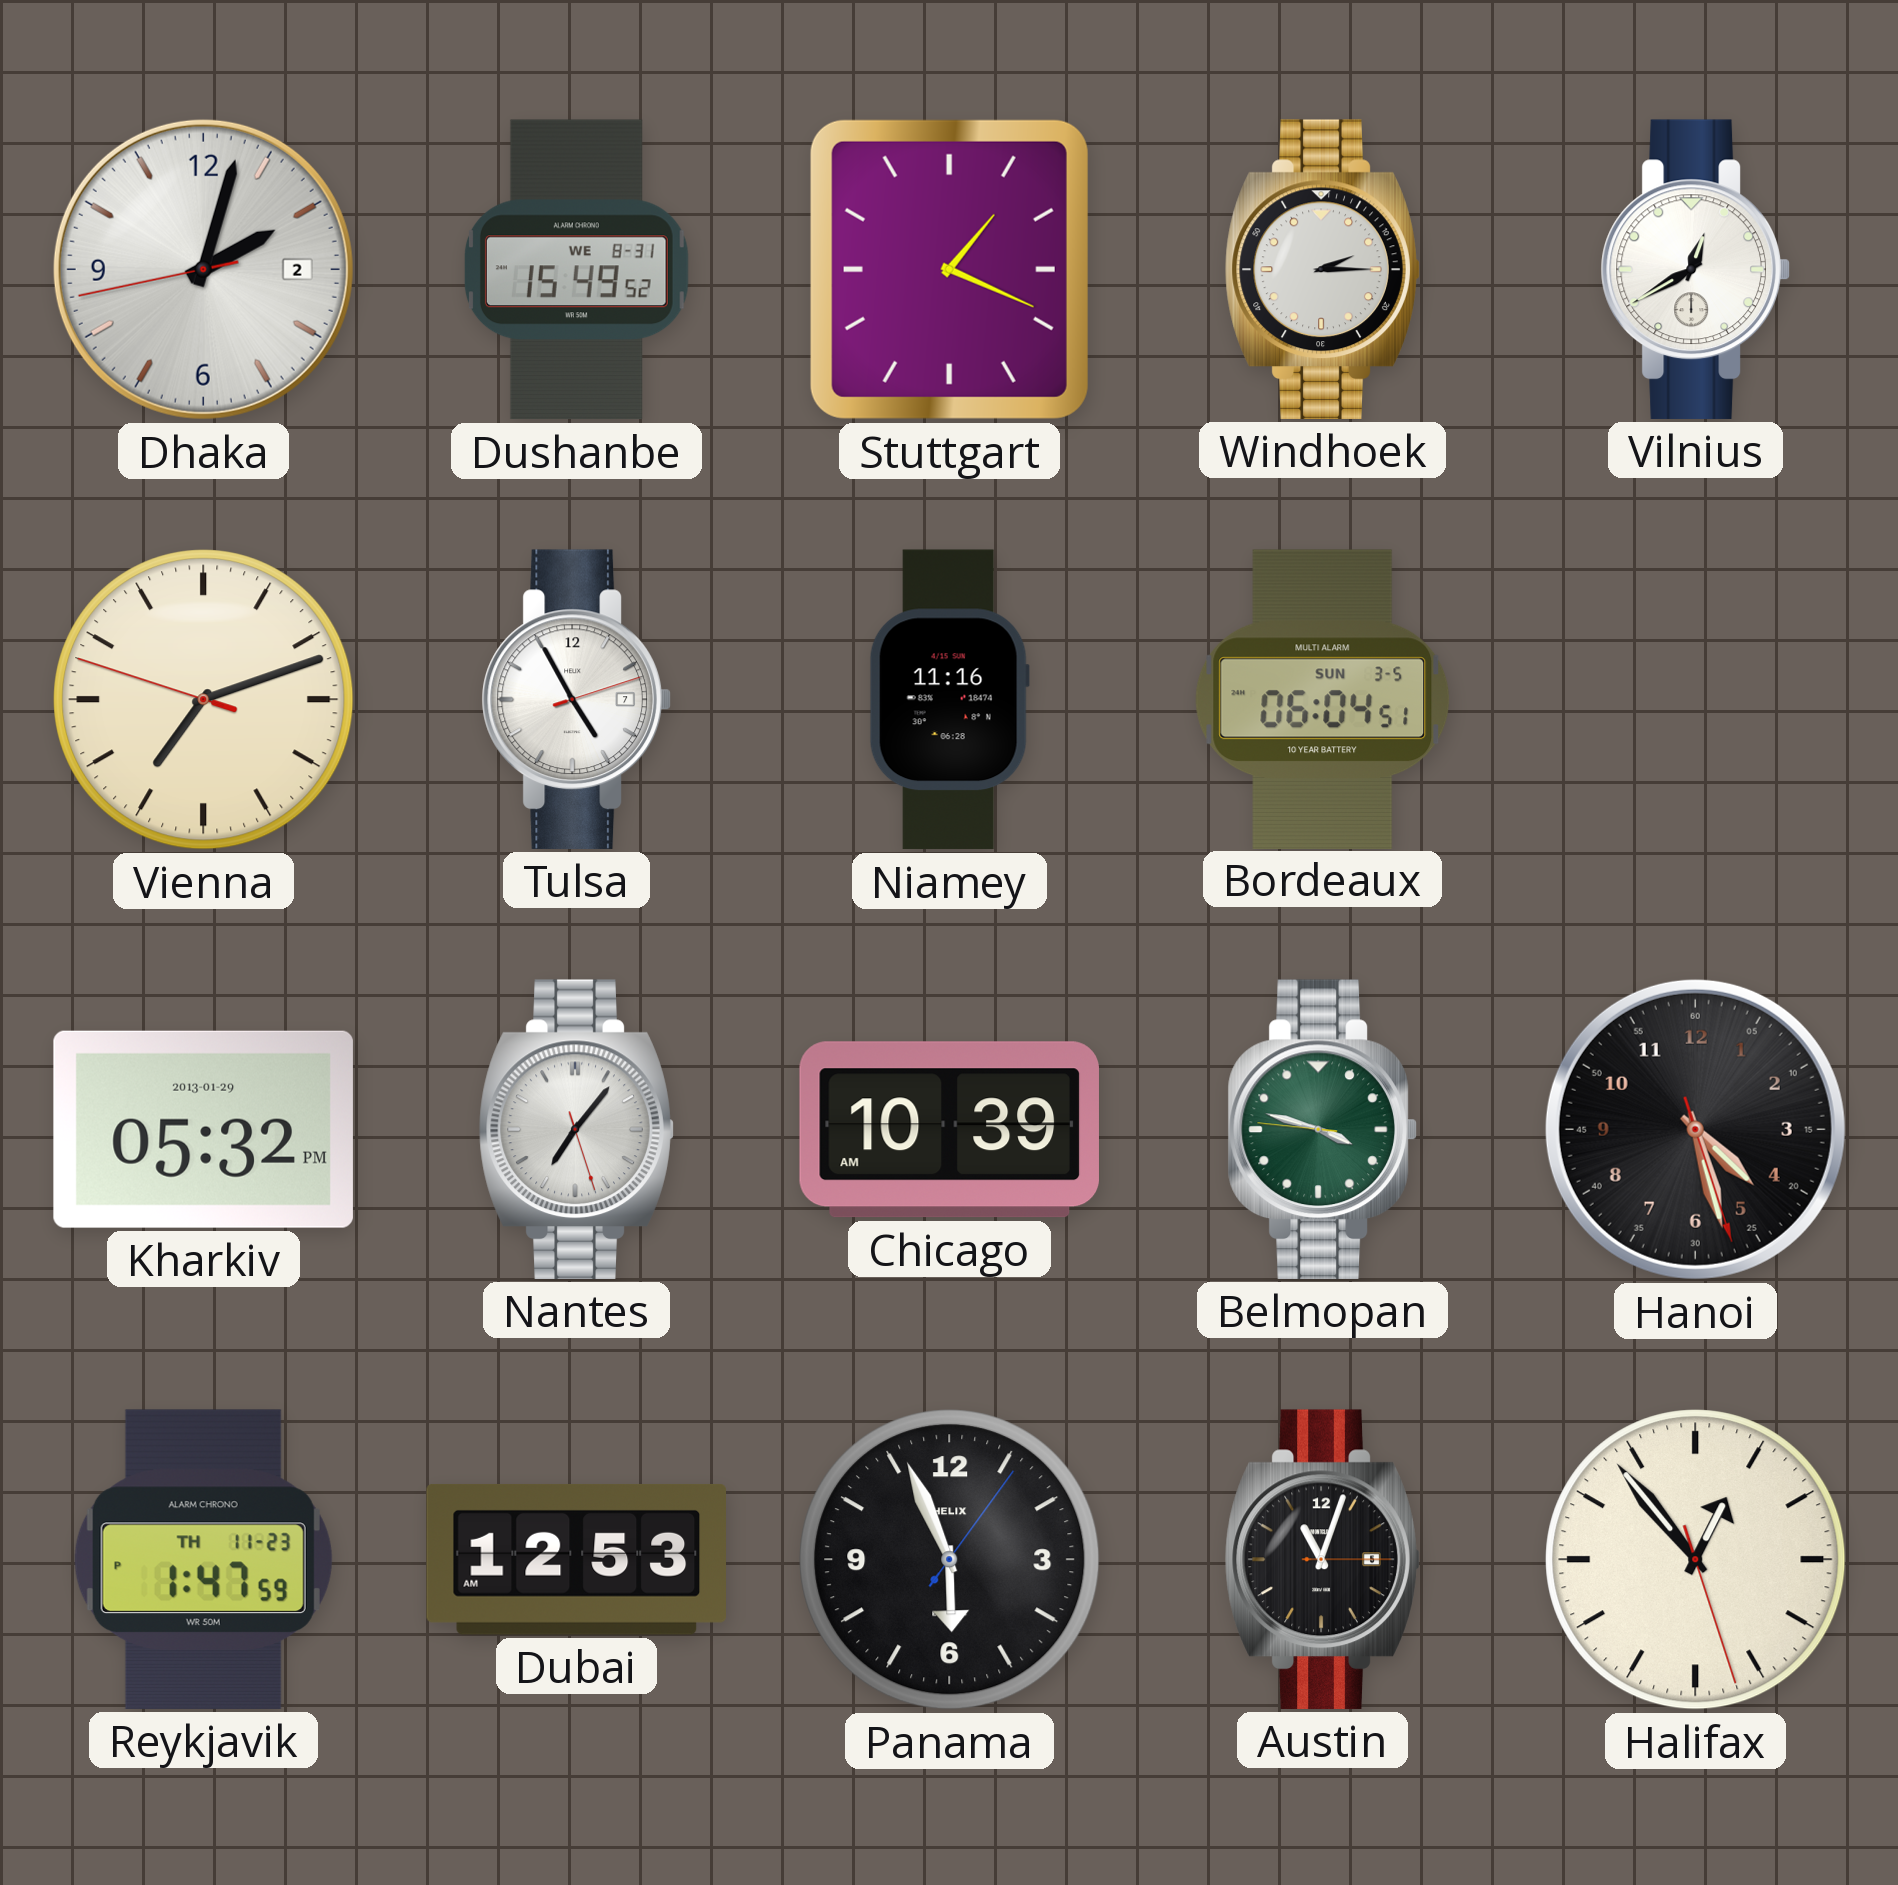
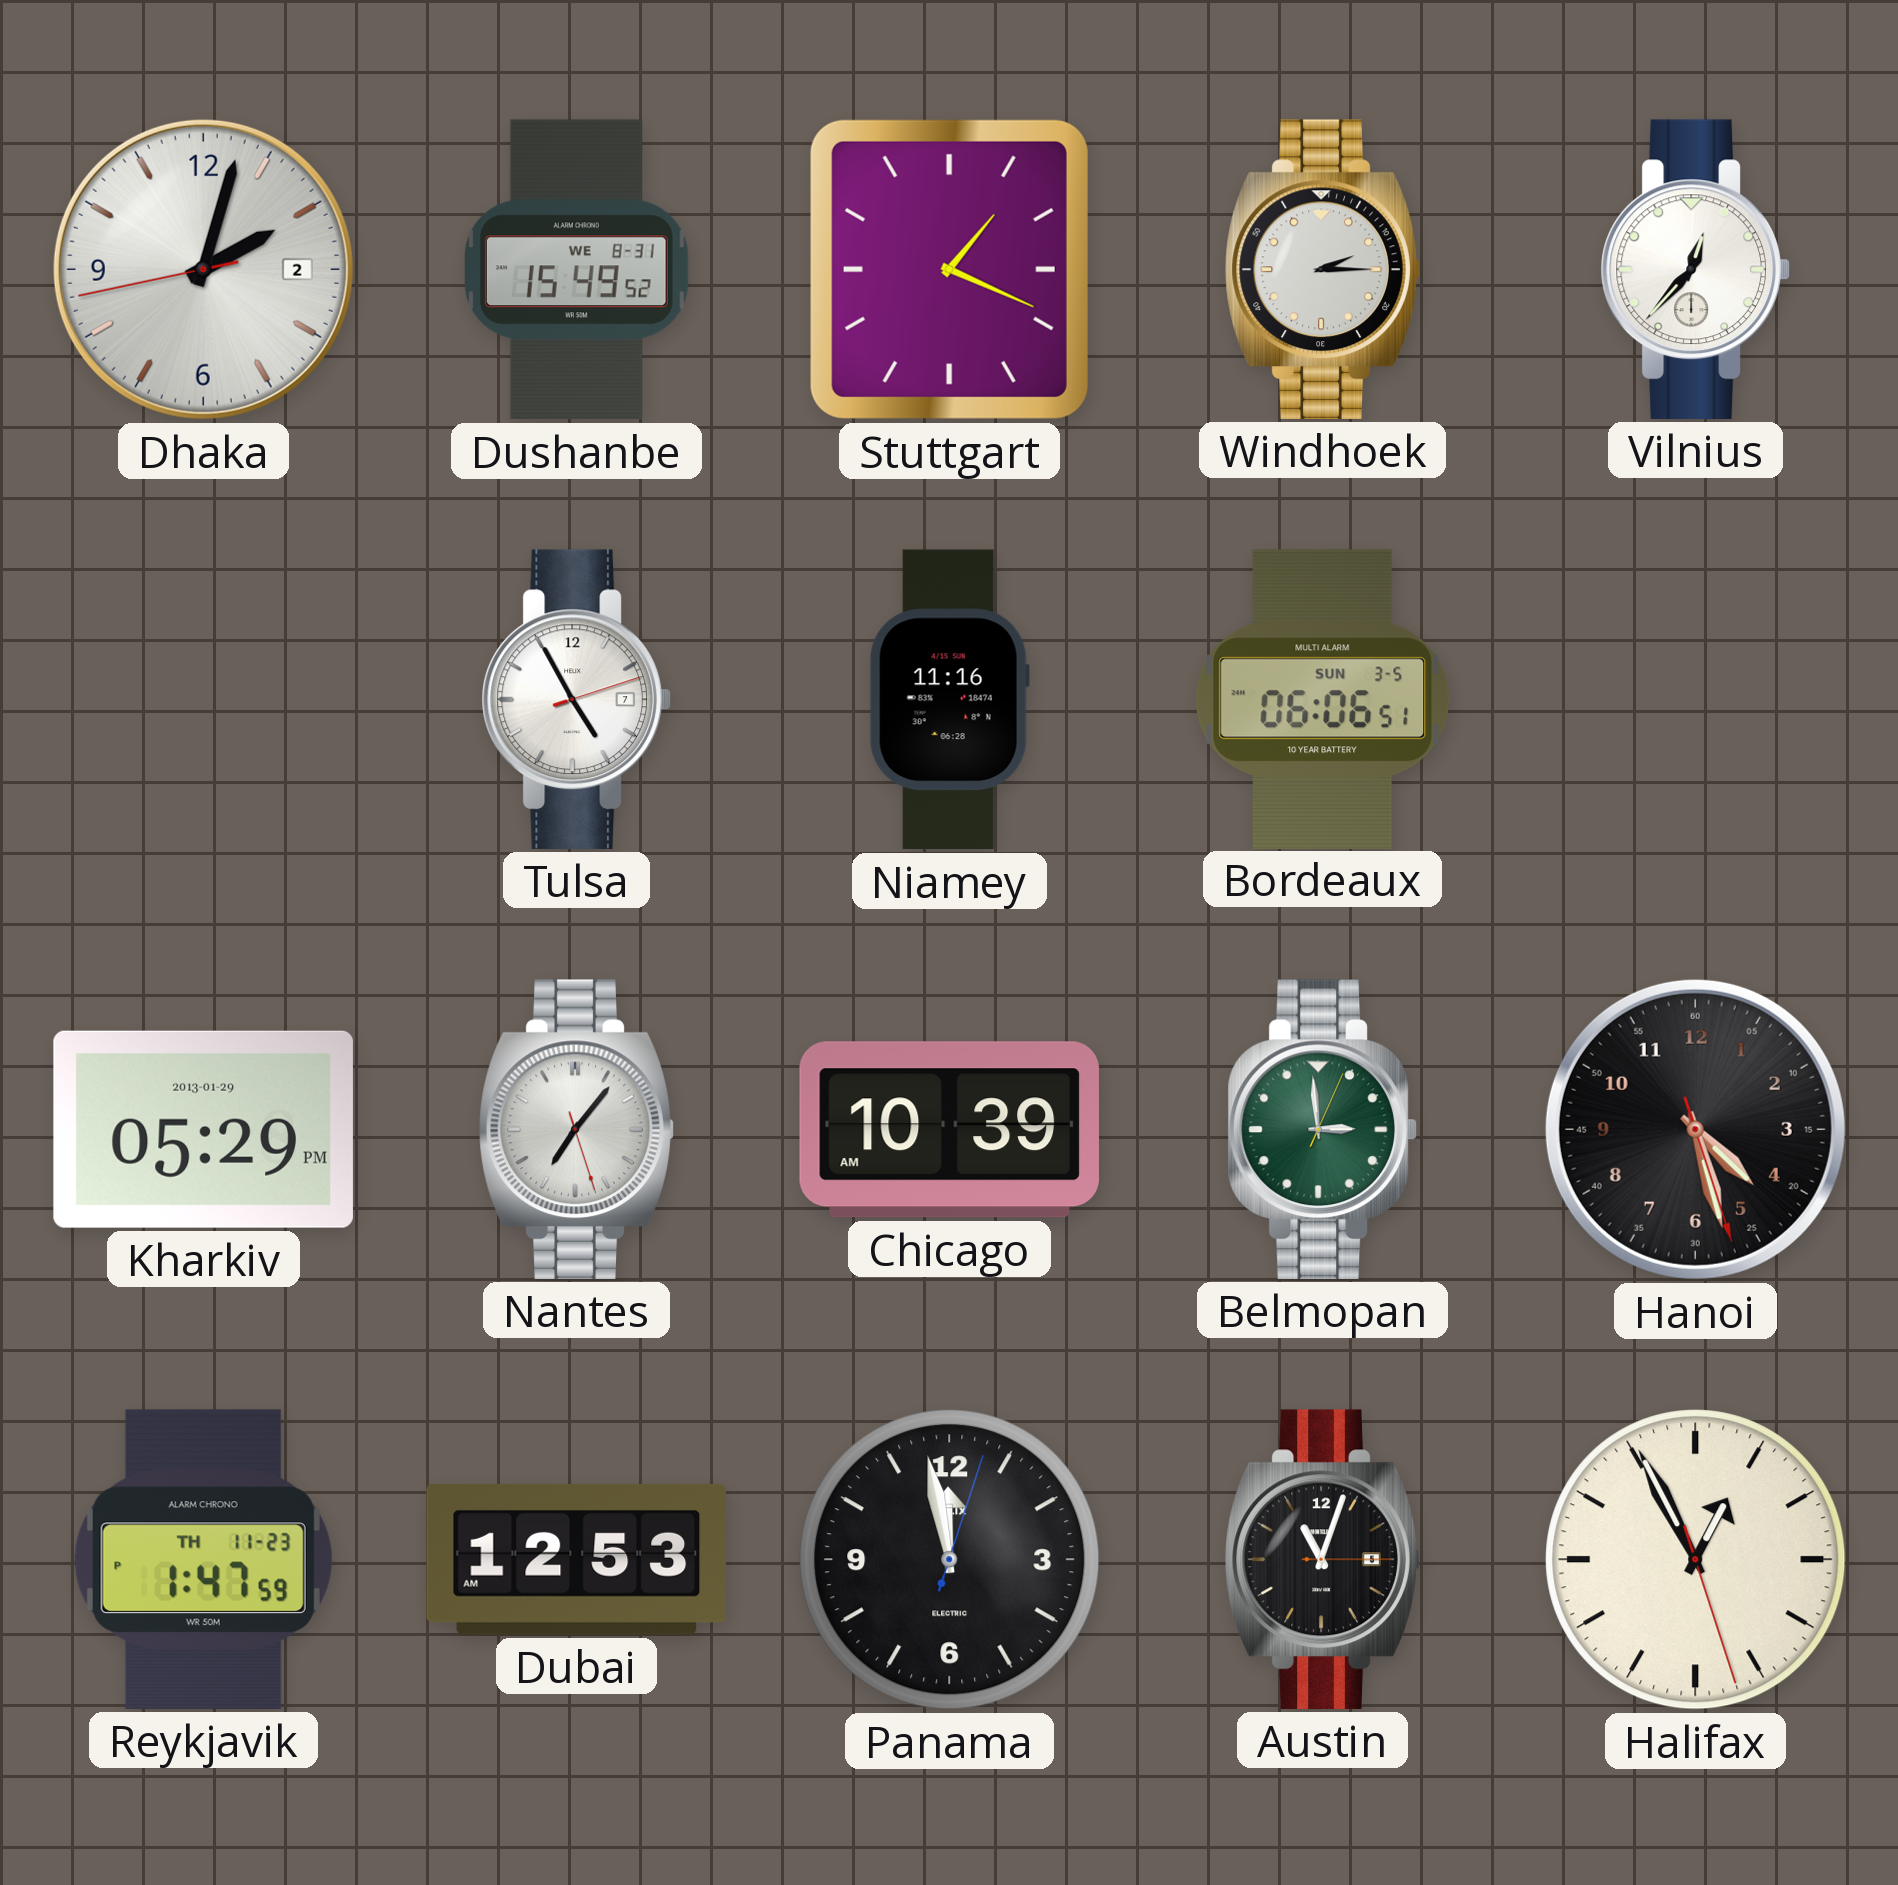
Vilnius: 12:40 -> 12:37 (1695, 269)
Vienna: 7:11 -> none (204, 700)
Bordeaux: 06:04 -> 06:06 (1323, 699)
Kharkiv: 05:32 -> 05:29 (203, 1129)
Belmopan: 3:47 -> 2:59 (1322, 1129)
Panama: 5:56 -> 11:58 (950, 1560)
Halifax: 12:53 -> 12:55 (1696, 1560)
